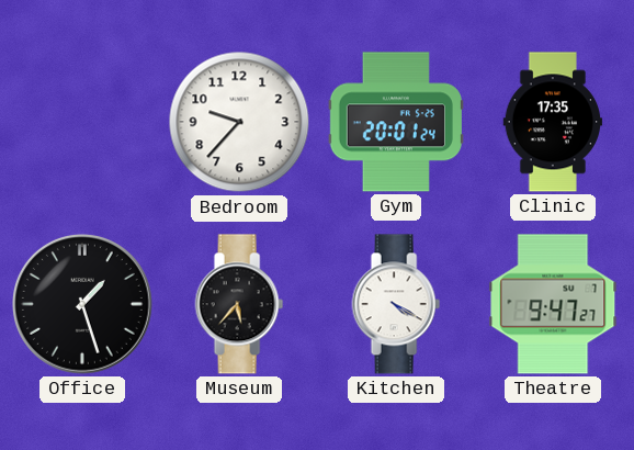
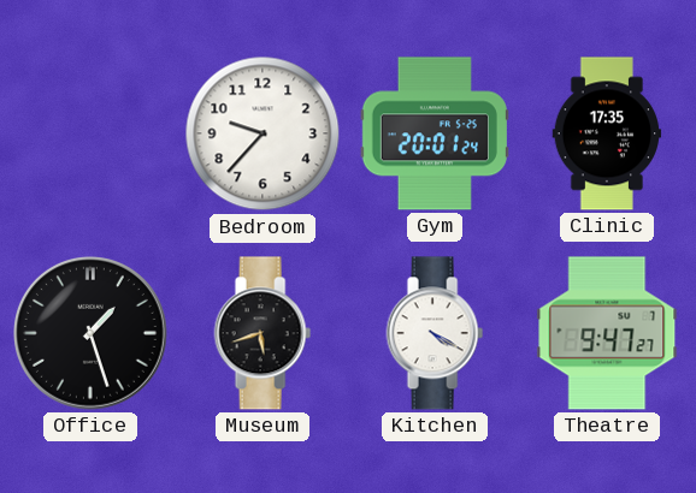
Museum: 5:37 -> 5:42 (263, 333)
